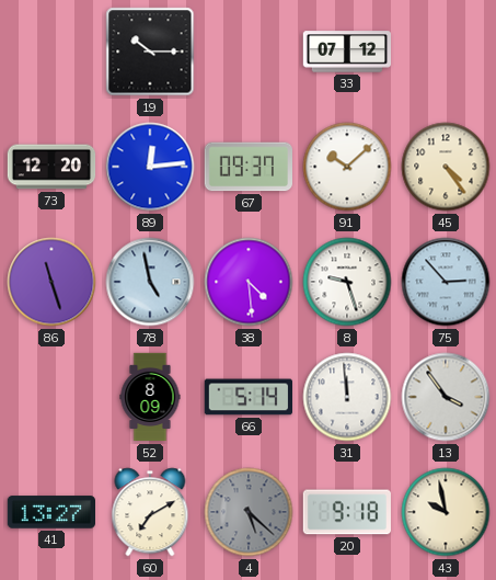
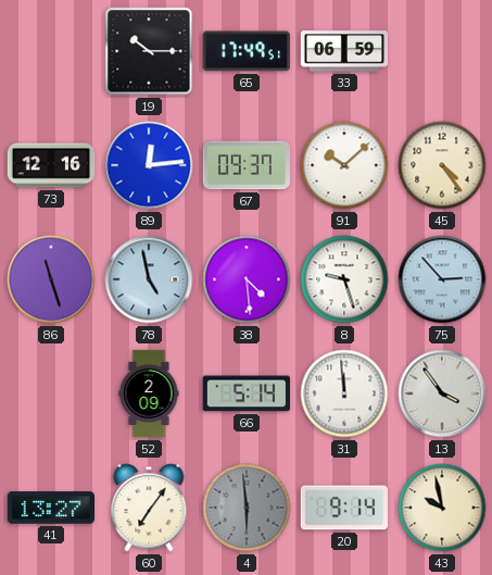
65: none -> 17:49 (247, 51)
33: 07:12 -> 06:59 (343, 51)
73: 12:20 -> 12:16 (51, 165)
52: 8:09 -> 2:09 (149, 393)
60: 7:10 -> 7:06 (149, 508)
4: 5:22 -> 5:59 (247, 508)
20: 9:18 -> 9:14 (344, 508)
